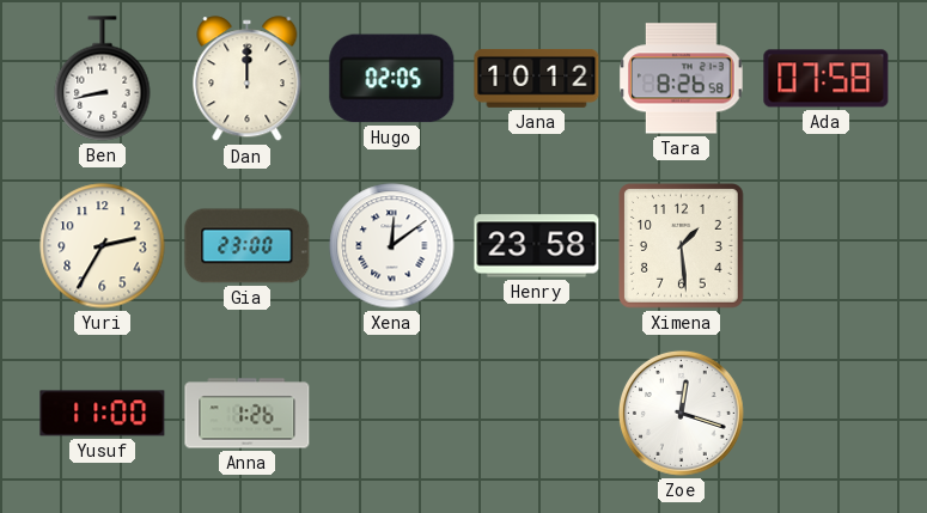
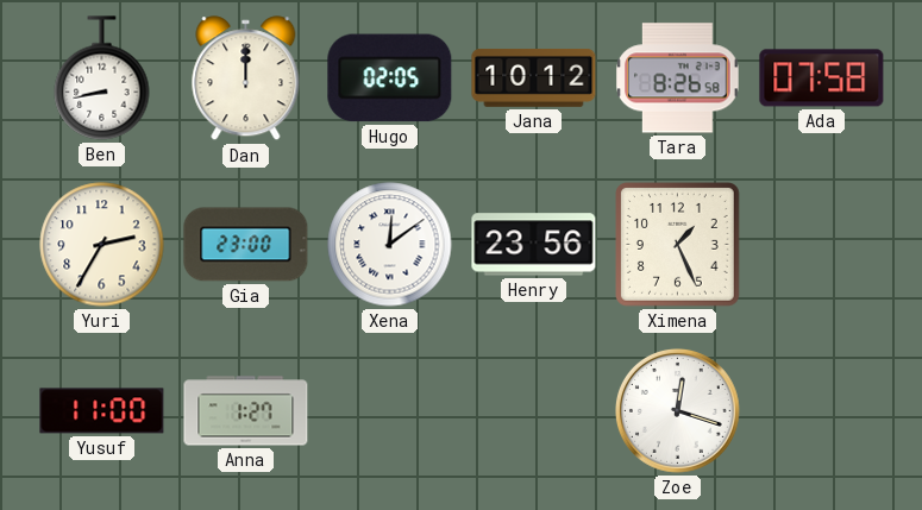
Henry: 23:58 -> 23:56 (534, 245)
Ximena: 1:29 -> 1:26 (678, 245)
Anna: 1:26 -> 1:27 (246, 411)
